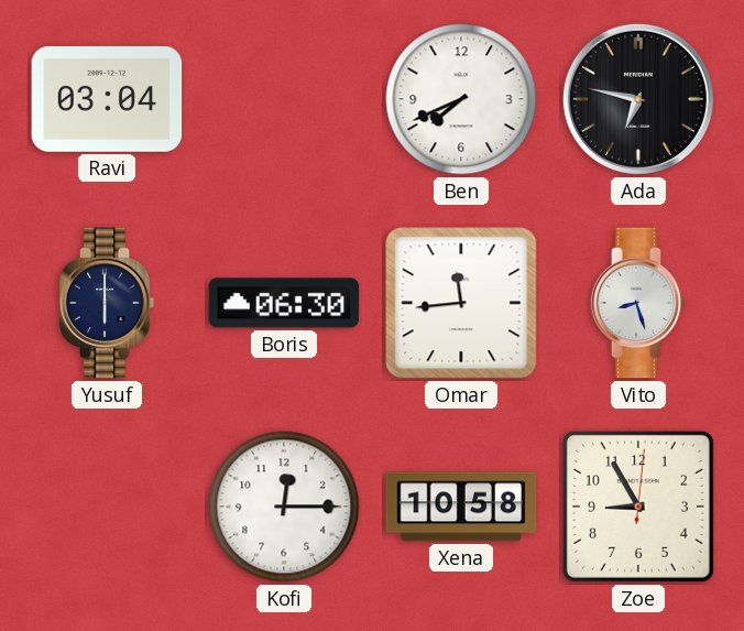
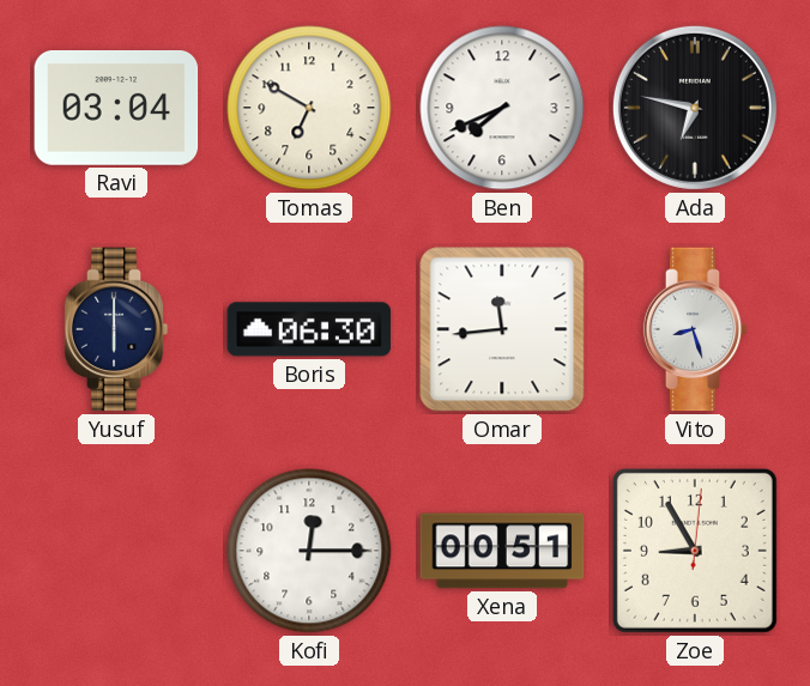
Tomas: none -> 6:50 (309, 108)
Xena: 10:58 -> 00:51 (502, 551)
